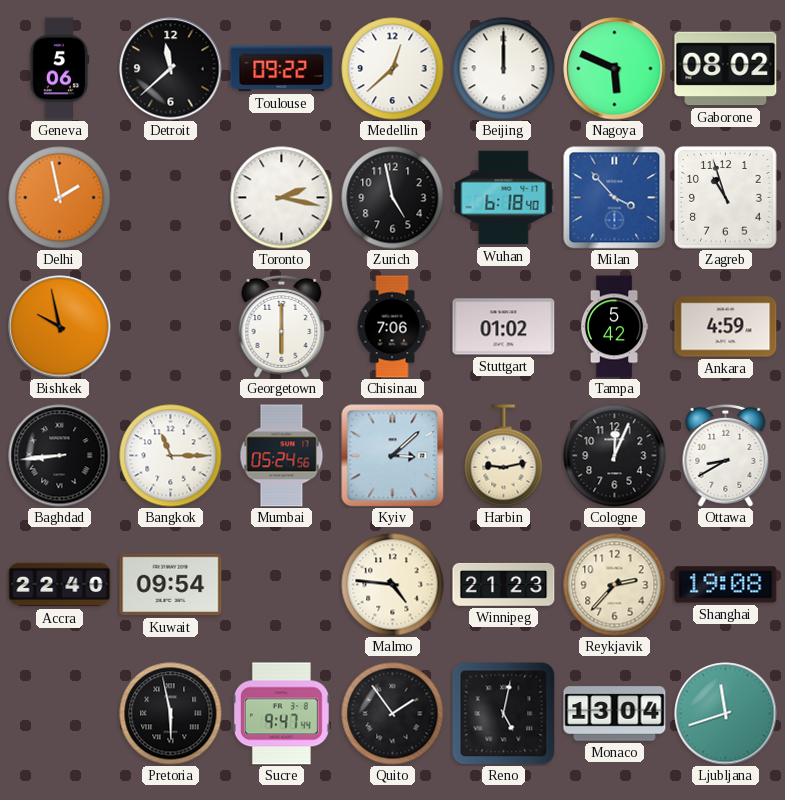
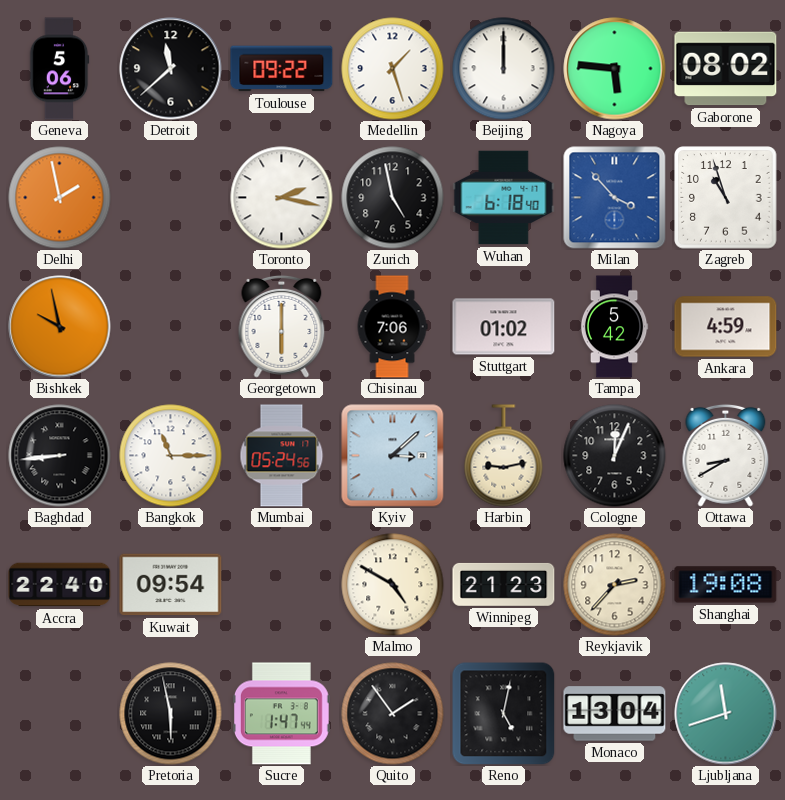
Medellin: 12:38 -> 1:27 (393, 69)
Nagoya: 5:49 -> 5:46 (615, 69)
Malmo: 4:46 -> 4:50 (393, 585)
Sucre: 9:47 -> 1:47 (281, 714)
